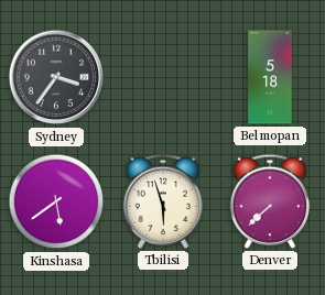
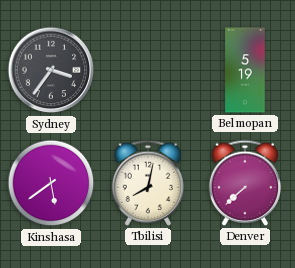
Belmopan: 5:18 -> 5:19 (245, 70)
Tbilisi: 5:57 -> 8:02 (148, 183)
